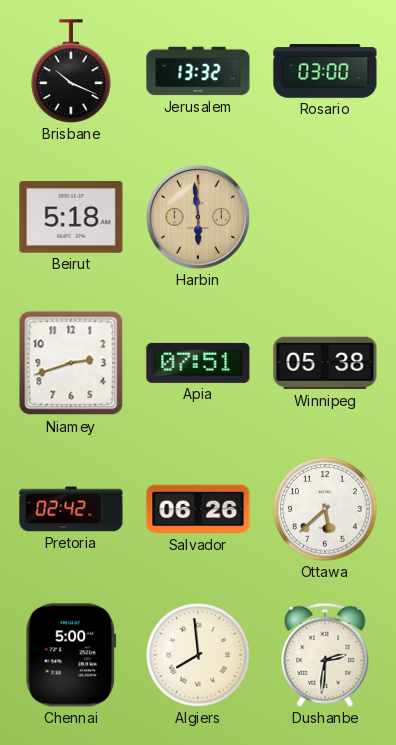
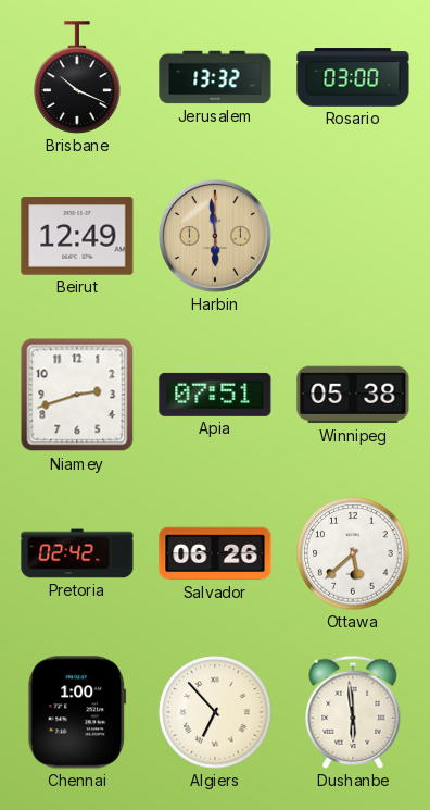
Beirut: 5:18 -> 12:49 (77, 236)
Chennai: 5:00 -> 1:00 (77, 712)
Algiers: 7:59 -> 6:53 (215, 712)
Dushanbe: 2:31 -> 5:59 (353, 712)
